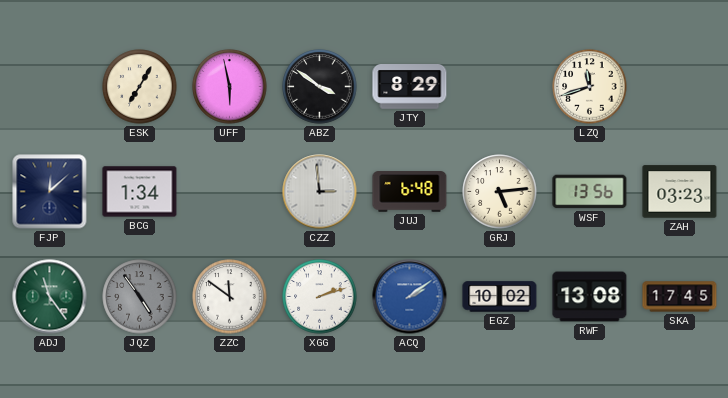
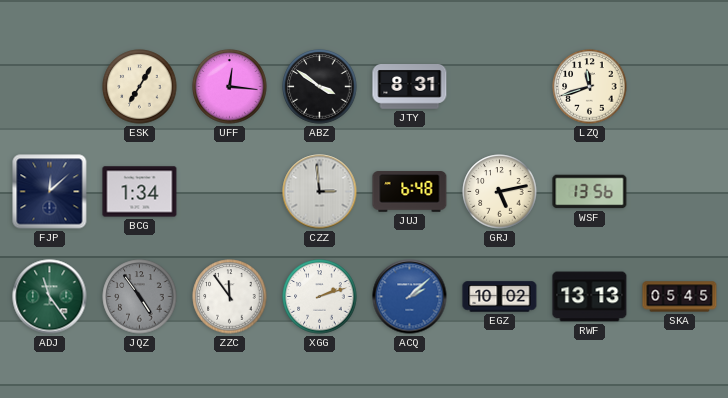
UFF: 5:58 -> 12:16 (230, 87)
JTY: 8:29 -> 8:31 (410, 87)
GRJ: 5:14 -> 5:13 (500, 192)
ZAH: 03:23 -> none (680, 192)
ZZC: 11:51 -> 11:54 (230, 297)
ACQ: 2:09 -> 2:08 (410, 297)
RWF: 13:08 -> 13:13 (590, 297)
SKA: 17:45 -> 05:45 (680, 297)
